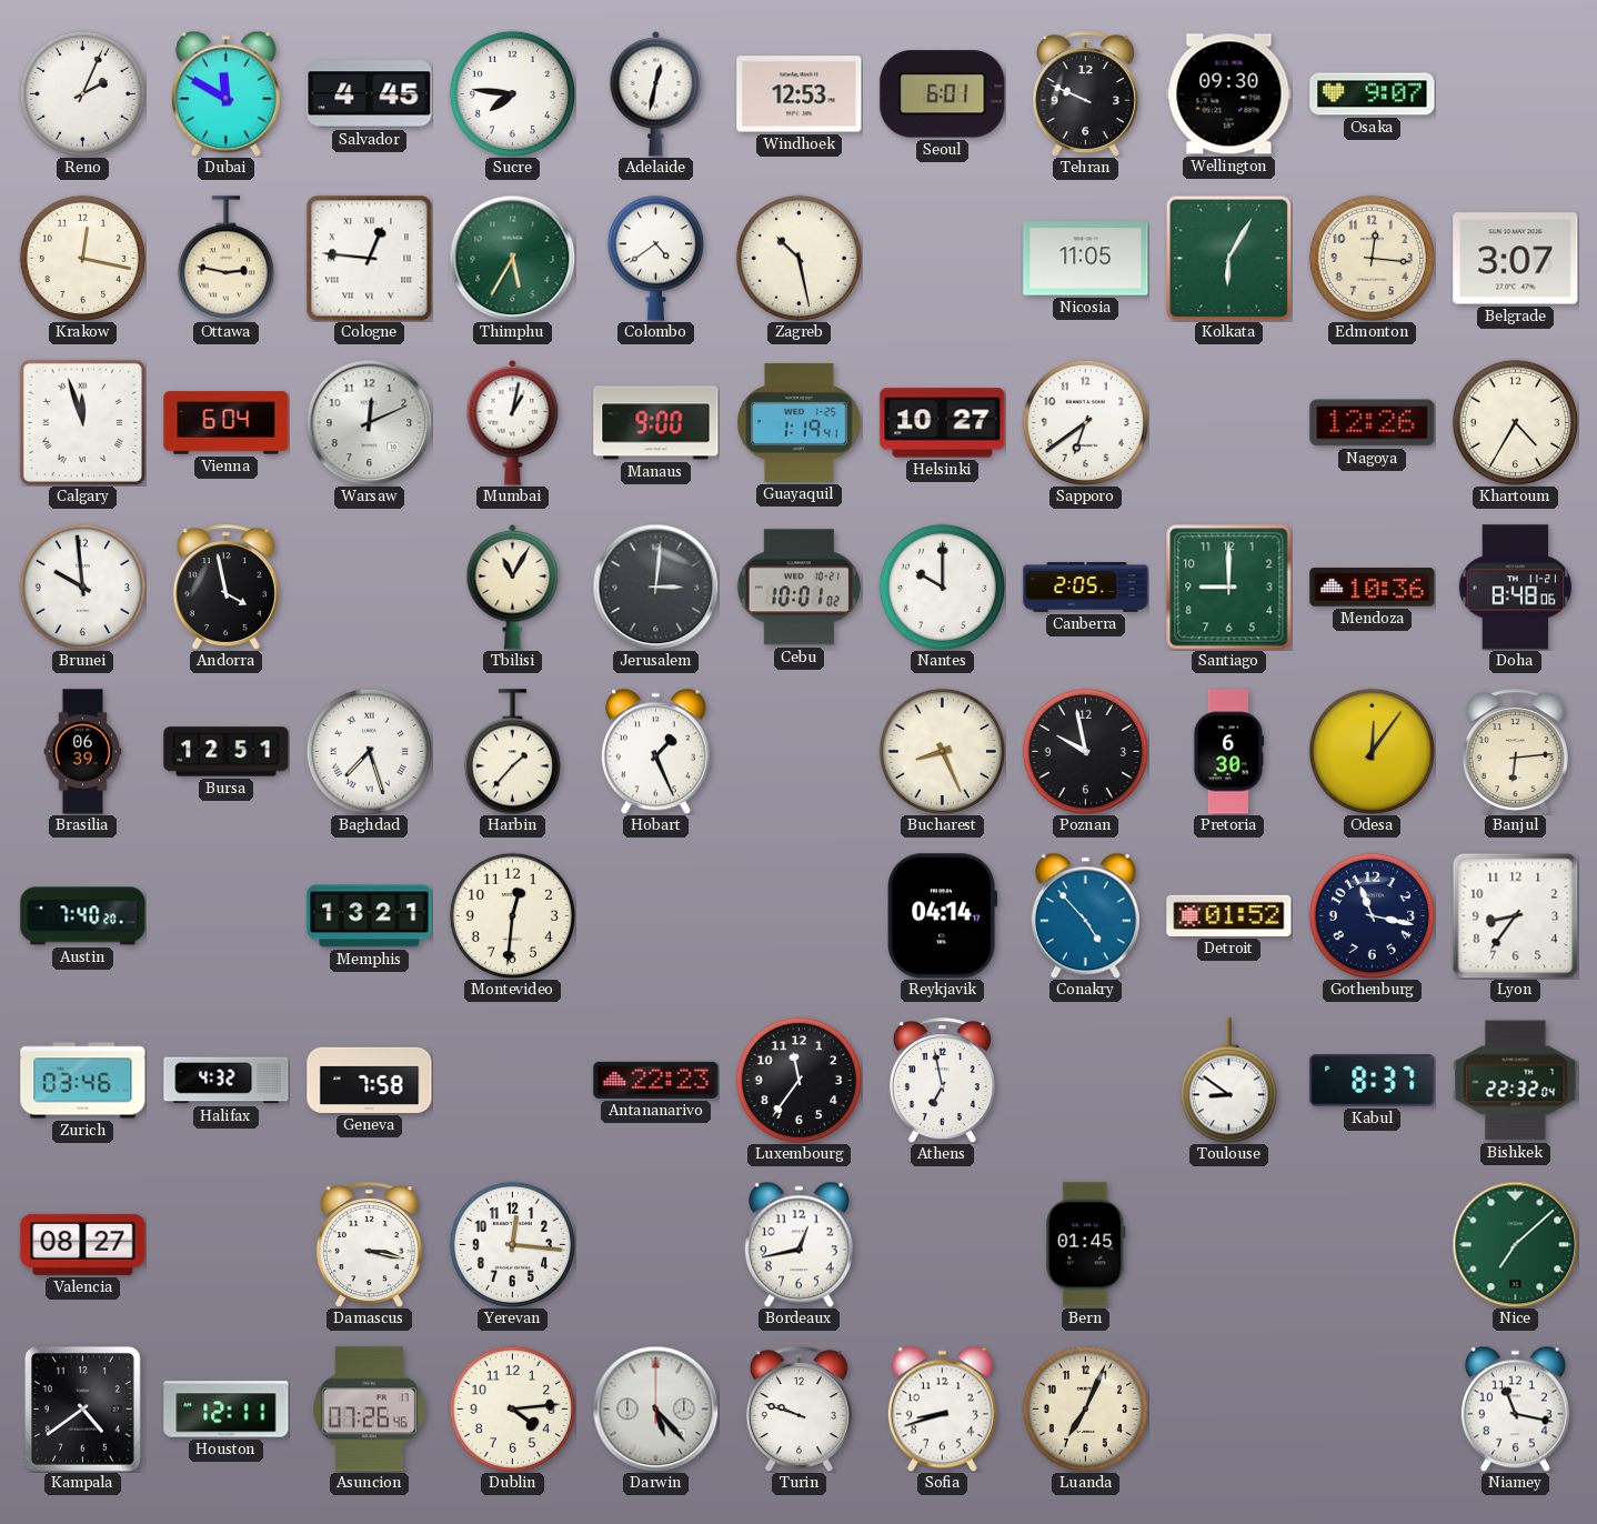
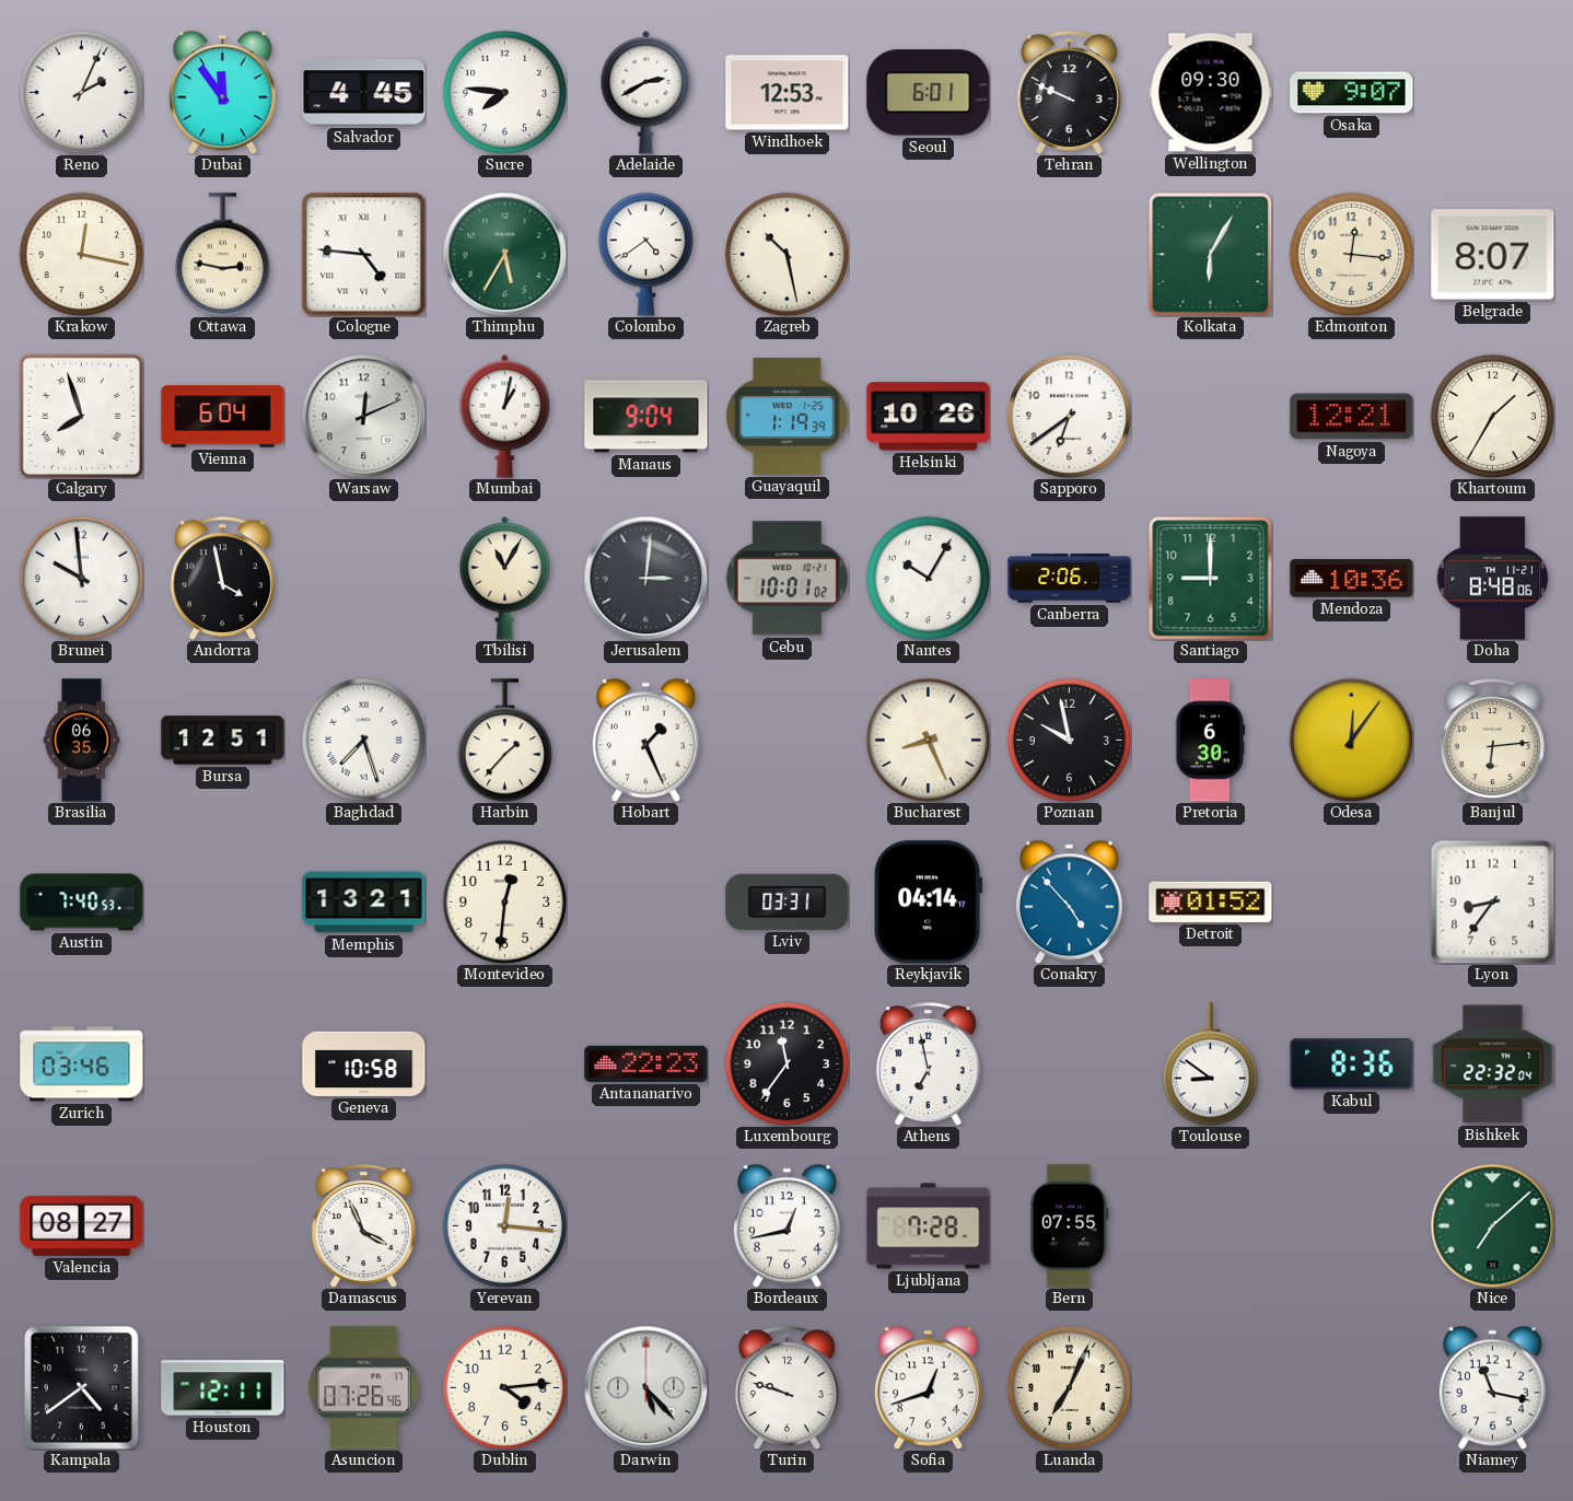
Dubai: 11:50 -> 11:54 (222, 92)
Adelaide: 12:32 -> 2:40 (646, 92)
Cologne: 12:46 -> 4:46 (364, 255)
Nicosia: 11:05 -> none (1086, 259)
Belgrade: 3:07 -> 8:07 (1493, 255)
Calgary: 11:57 -> 7:57 (81, 416)
Manaus: 9:00 -> 9:04 (646, 417)
Guayaquil: 1:19:41 -> 1:19:39 (788, 416)
Helsinki: 10:27 -> 10:26 (929, 417)
Nagoya: 12:26 -> 12:21 (1352, 417)
Khartoum: 4:35 -> 1:35 (1492, 416)
Nantes: 10:00 -> 10:05 (928, 578)
Canberra: 2:05 -> 2:06 (1070, 579)
Brasilia: 06:39 -> 06:35 (82, 741)
Austin: 7:40:20 -> 7:40:53 (82, 903)
Lviv: none -> 03:31 (788, 901)
Gothenburg: 11:17 -> none (1372, 915)
Halifax: 4:32 -> none (227, 1081)
Geneva: 7:58 -> 10:58 (364, 1063)
Kabul: 8:37 -> 8:36 (1352, 1064)
Damascus: 3:17 -> 3:56 (363, 1226)
Ljubljana: none -> 7:28 (929, 1226)
Bern: 01:45 -> 07:55 (1070, 1226)
Sofia: 8:42 -> 12:42 (928, 1387)
